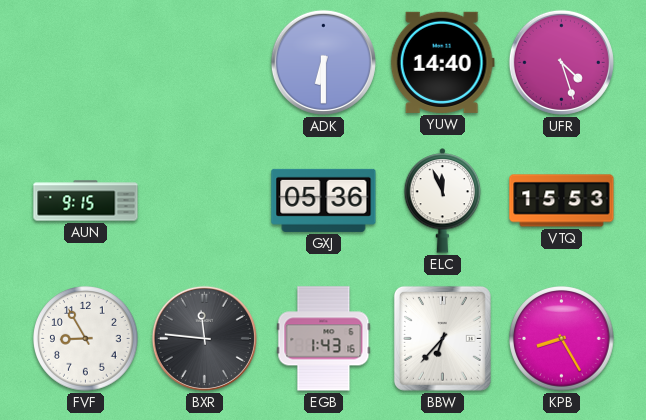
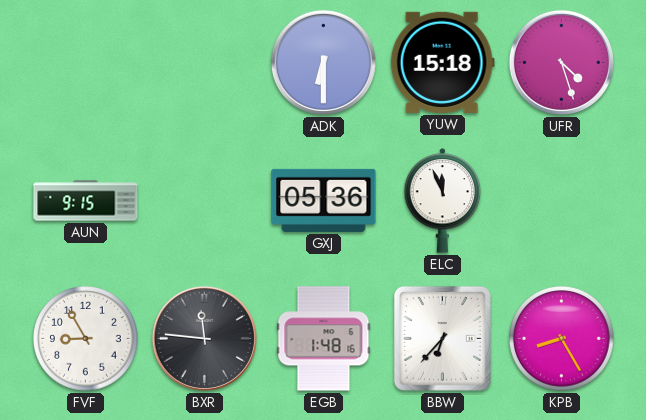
YUW: 14:40 -> 15:18 (442, 62)
VTQ: 15:53 -> none (562, 201)
EGB: 1:43 -> 1:48 (324, 339)
